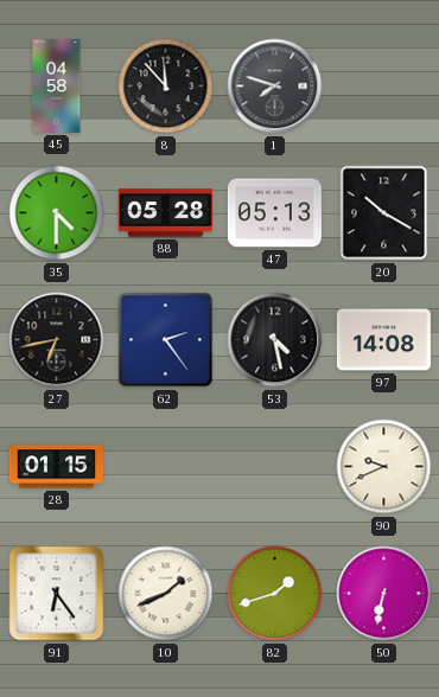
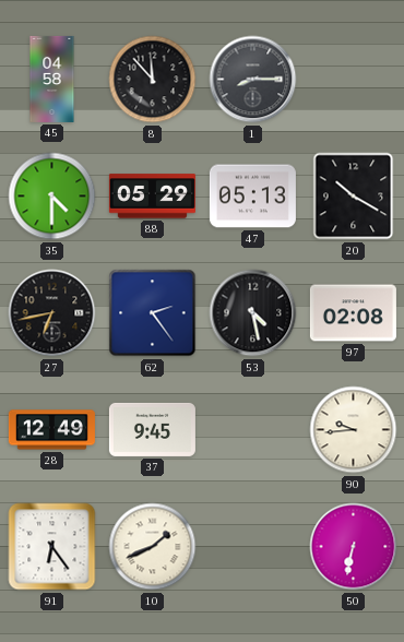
1: 7:48 -> 8:15 (253, 80)
88: 05:28 -> 05:29 (152, 197)
97: 14:08 -> 02:08 (353, 313)
28: 01:15 -> 12:49 (51, 430)
37: none -> 9:45 (152, 429)
90: 9:41 -> 9:44 (354, 430)
82: 1:42 -> none (275, 594)
